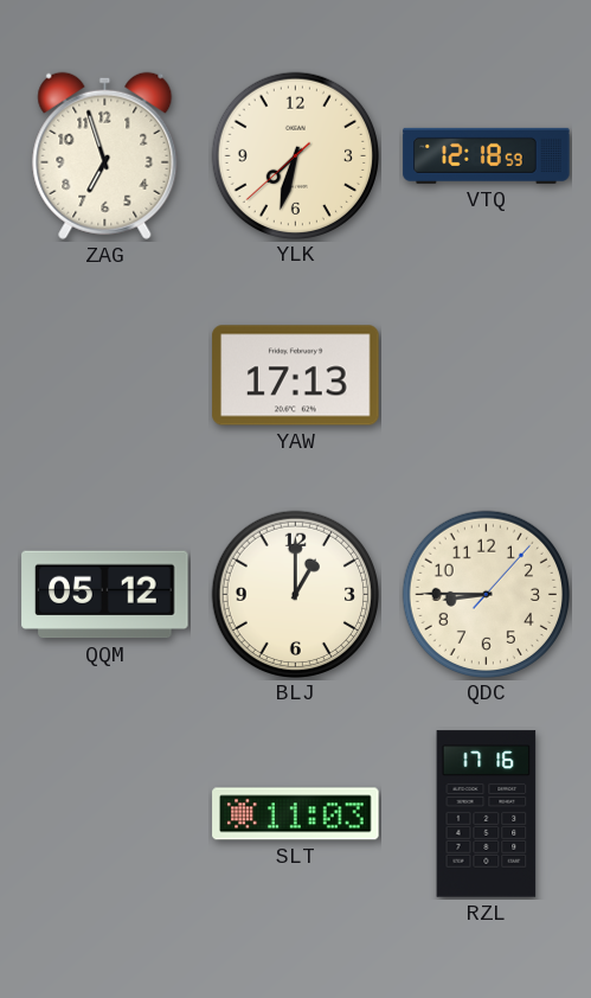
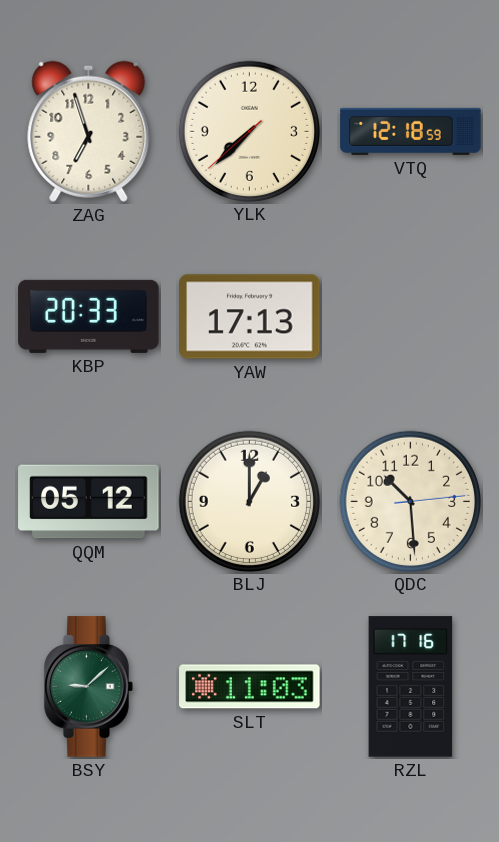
YLK: 7:32 -> 7:37 (249, 131)
KBP: none -> 20:33 (89, 316)
QDC: 8:45 -> 10:29 (410, 501)
BSY: none -> 9:08 (89, 687)
